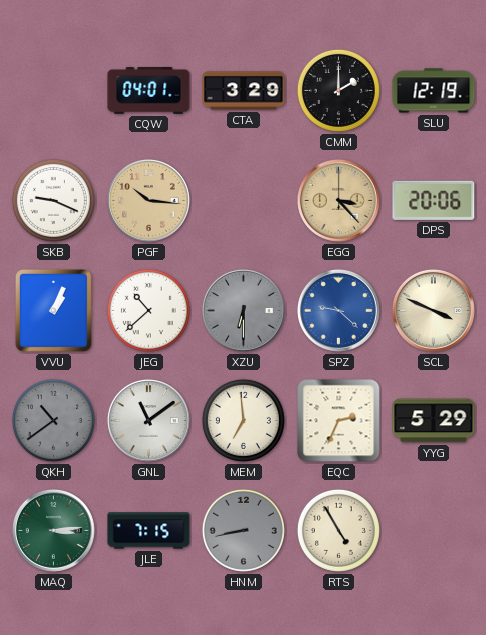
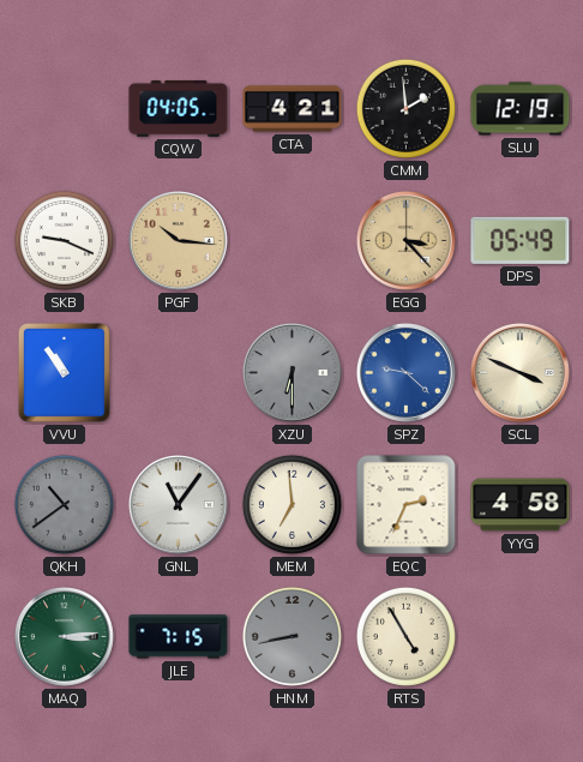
CQW: 04:01 -> 04:05 (179, 108)
CTA: 3:29 -> 4:21 (293, 109)
CMM: 2:00 -> 1:59 (405, 108)
DPS: 20:06 -> 05:49 (521, 240)
VVU: 1:04 -> 10:54 (64, 372)
JEG: 10:38 -> none (148, 310)
GNL: 11:09 -> 11:06 (178, 504)
YYG: 5:29 -> 4:58 (521, 505)
